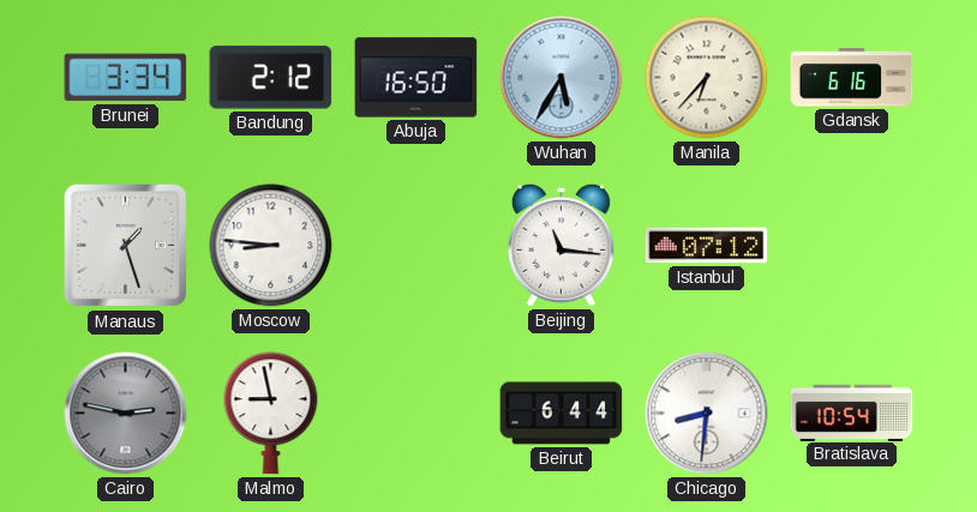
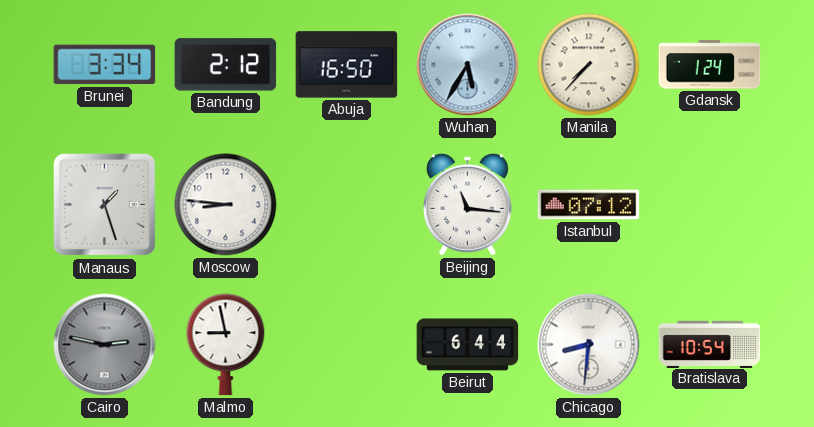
Manila: 6:37 -> 7:37 (589, 65)
Gdansk: 6:16 -> 1:24 (710, 65)
